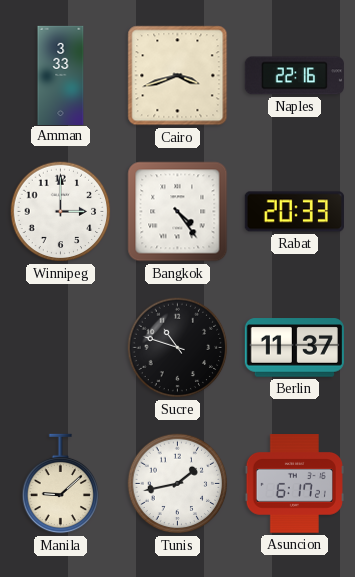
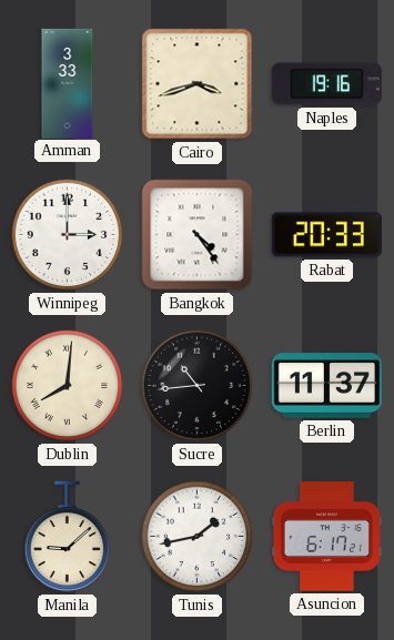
Naples: 22:16 -> 19:16 (326, 84)
Dublin: none -> 8:01 (68, 386)
Sucre: 10:48 -> 10:44 (198, 386)
